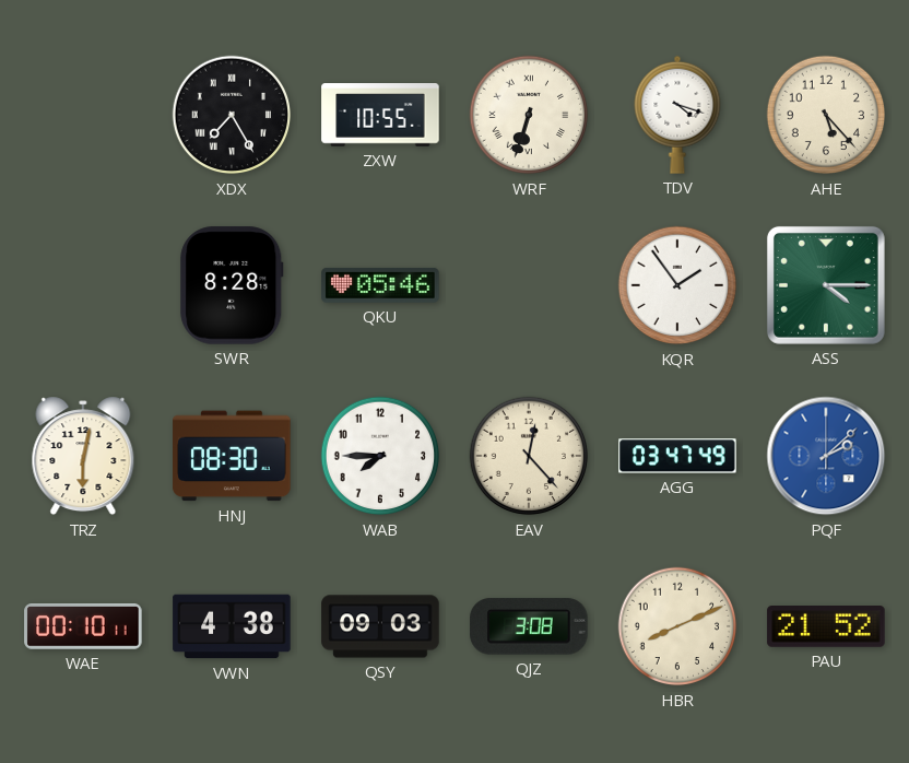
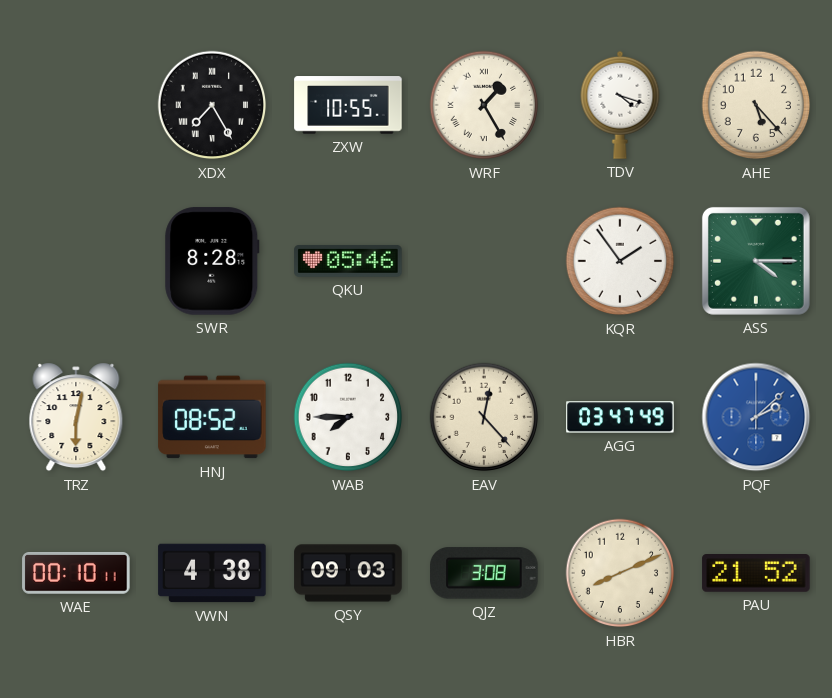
WRF: 6:33 -> 1:25 (484, 105)
HNJ: 08:30 -> 08:52 (212, 417)
